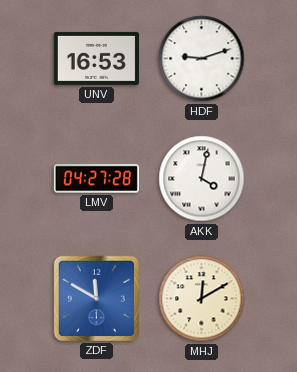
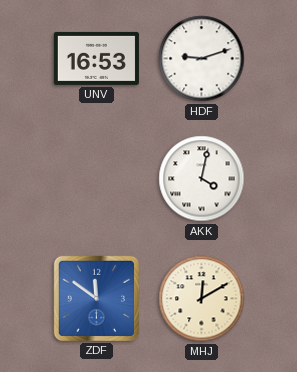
LMV: 04:27 -> none (96, 179)
ZDF: 11:50 -> 11:51 (96, 298)
